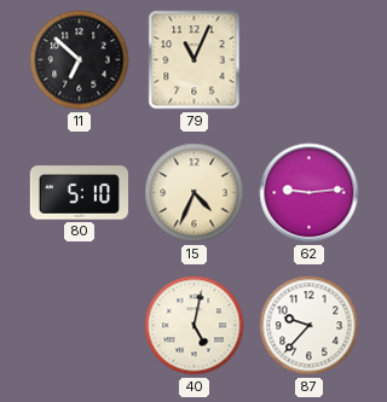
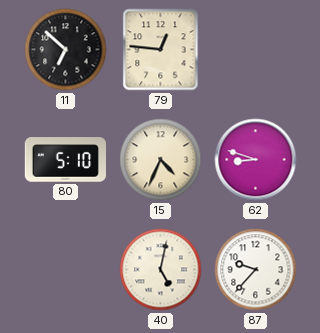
79: 11:04 -> 12:46 (161, 50)
62: 9:14 -> 8:48 (256, 160)
